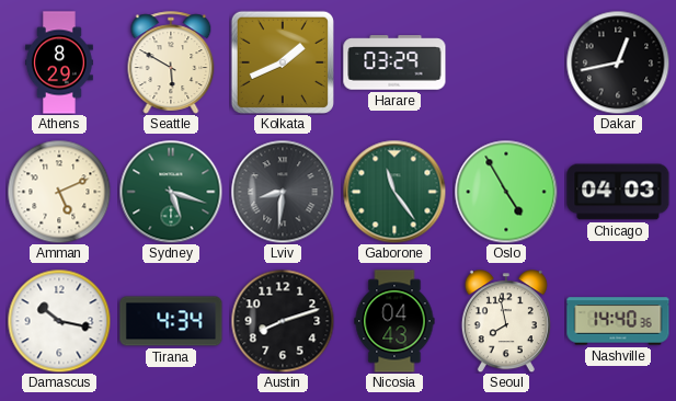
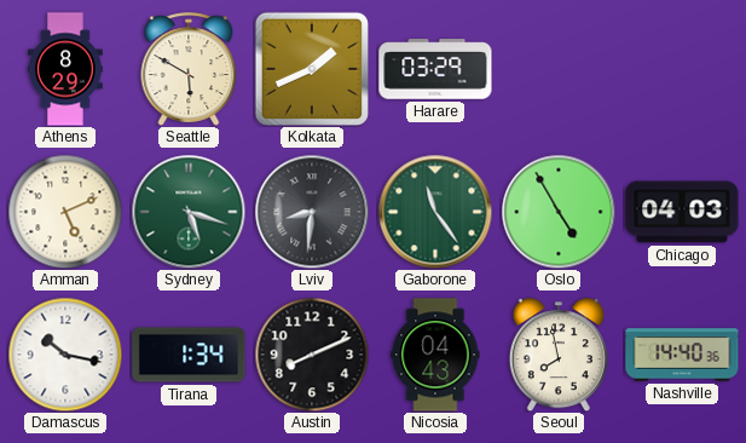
Dakar: 12:43 -> none (618, 62)
Tirana: 4:34 -> 1:34 (189, 355)
Austin: 8:12 -> 8:11 (312, 355)
